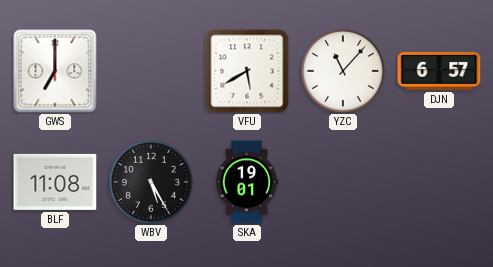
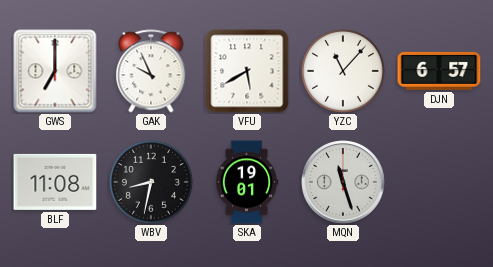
GAK: none -> 9:56 (151, 71)
WBV: 5:25 -> 8:32 (151, 182)
MQN: none -> 11:27 (343, 182)
